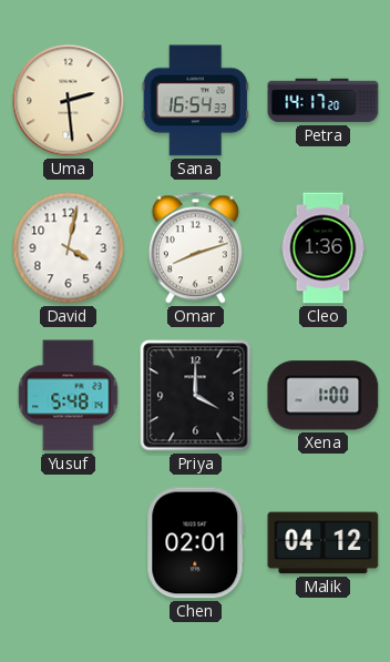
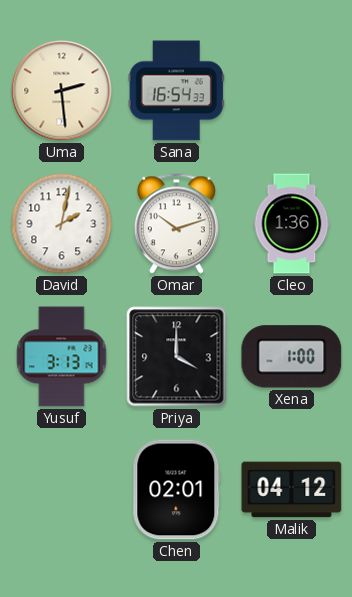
Petra: 14:17 -> none (324, 101)
David: 4:02 -> 2:02 (62, 224)
Omar: 8:12 -> 10:12 (176, 224)
Yusuf: 5:48 -> 3:13 (62, 357)
